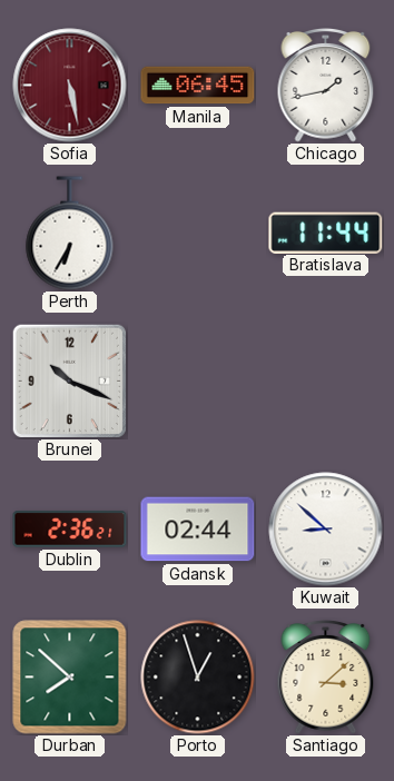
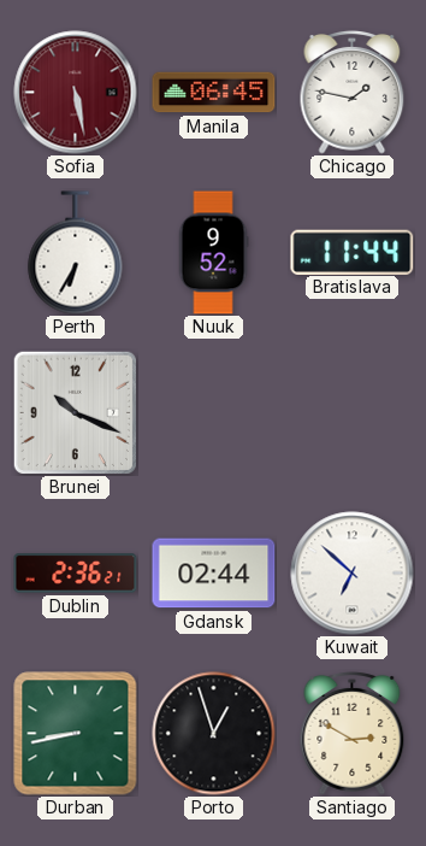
Chicago: 1:43 -> 1:47 (353, 92)
Nuuk: none -> 9:52 (213, 253)
Kuwait: 8:52 -> 6:52 (353, 574)
Durban: 7:52 -> 8:43 (76, 734)
Santiago: 3:08 -> 2:50 (353, 733)
